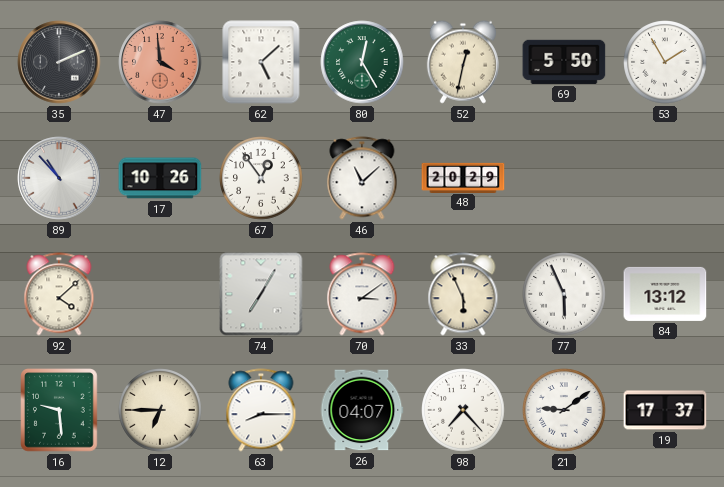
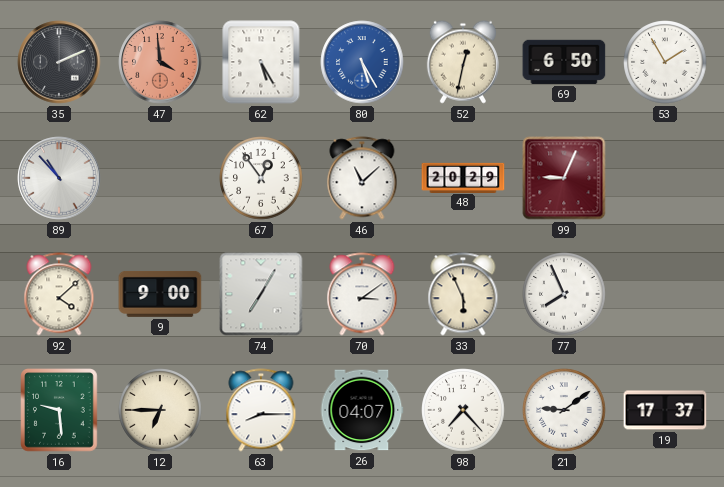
62: 5:08 -> 5:25 (261, 62)
80: 12:25 -> 5:25 (362, 62)
80 dial: green -> blue (362, 62)
69: 5:50 -> 6:50 (564, 62)
17: 10:26 -> none (160, 178)
99: none -> 9:04 (564, 178)
9: none -> 9:00 (160, 294)
77: 5:56 -> 7:56 (564, 294)
84: 13:12 -> none (665, 294)
